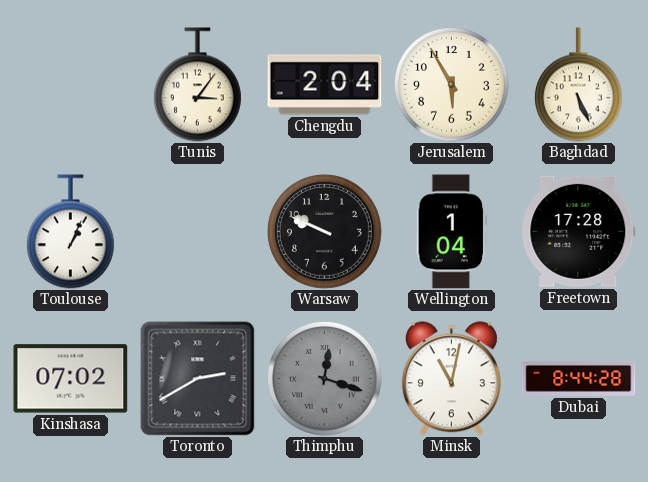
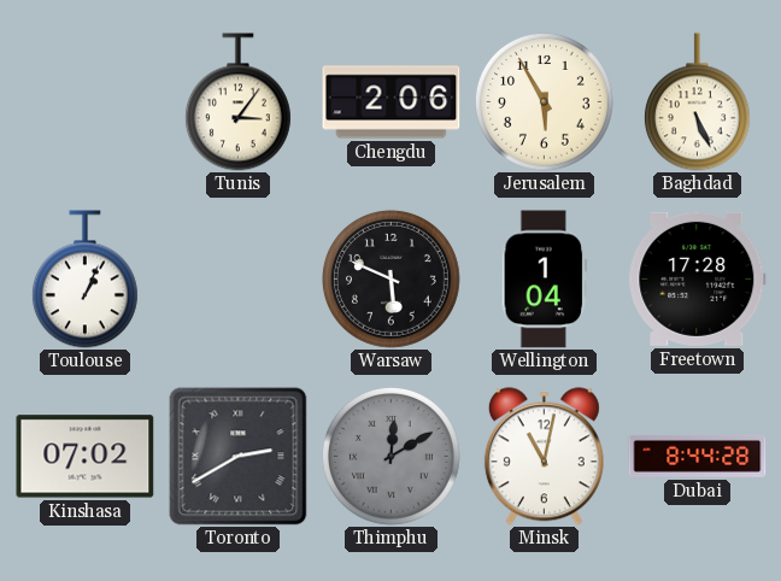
Chengdu: 2:04 -> 2:06 (392, 102)
Warsaw: 9:49 -> 5:49 (390, 278)
Thimphu: 12:18 -> 12:10 (390, 456)
